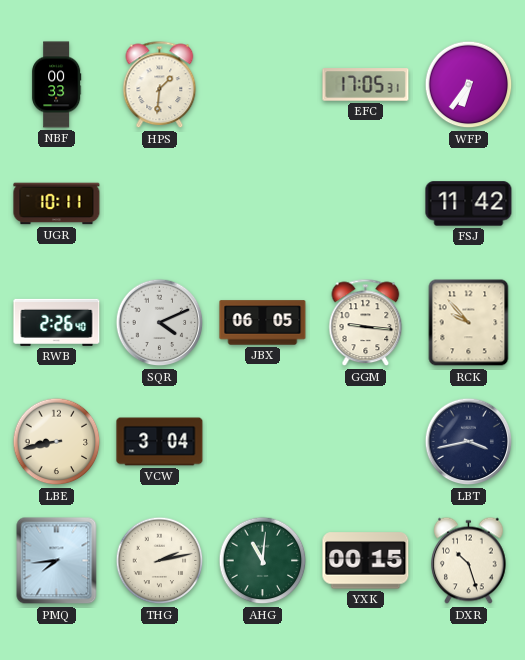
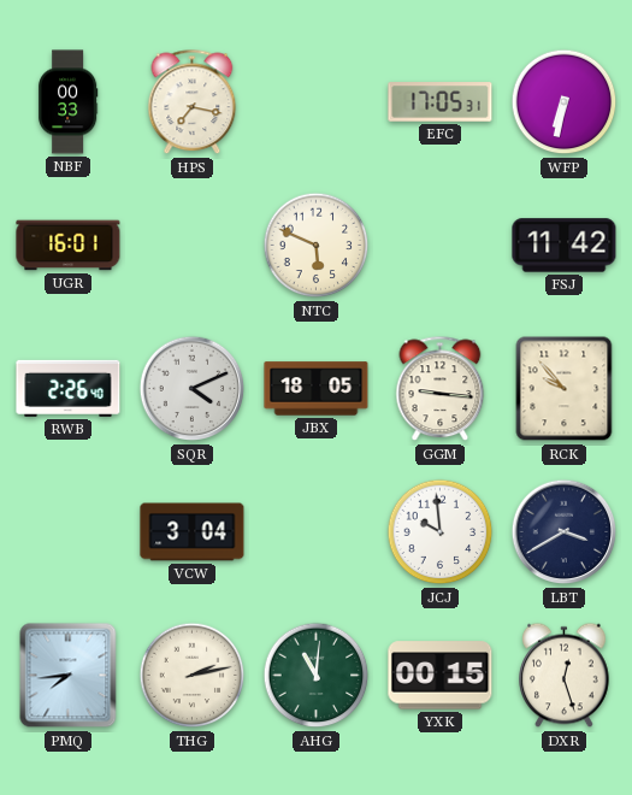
HPS: 1:31 -> 7:17 (193, 102)
WFP: 6:36 -> 6:32 (565, 102)
UGR: 10:11 -> 16:01 (69, 246)
NTC: none -> 5:49 (317, 246)
JBX: 06:05 -> 18:05 (317, 389)
LBE: 8:43 -> none (57, 442)
JCJ: none -> 9:59 (441, 532)
LBT: 3:43 -> 3:40 (565, 532)
DXR: 10:27 -> 12:27 (565, 676)
